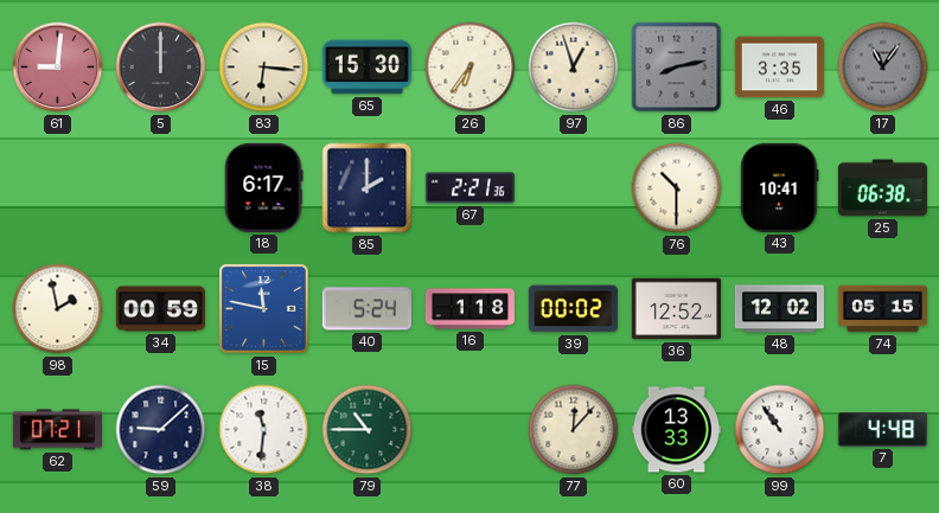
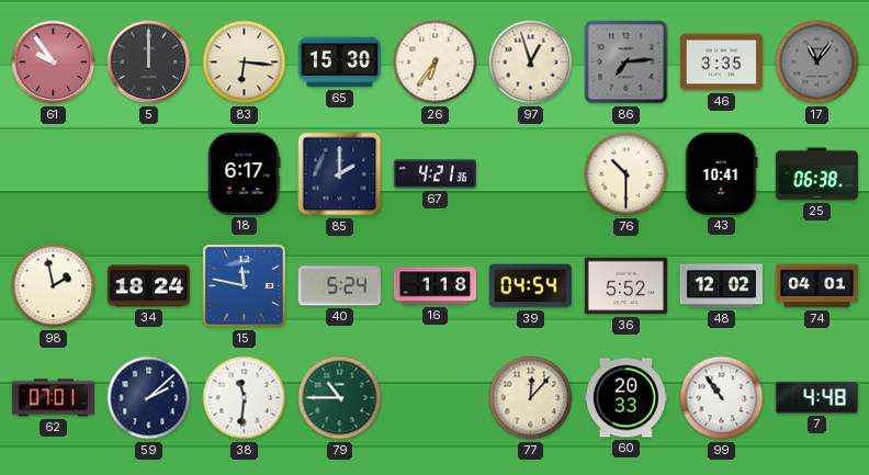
61: 9:01 -> 9:54 (54, 63)
86: 8:13 -> 7:14 (627, 63)
67: 2:21 -> 4:21 (435, 174)
34: 00:59 -> 18:24 (148, 286)
39: 00:02 -> 04:54 (530, 286)
36: 12:52 -> 5:52 (625, 286)
74: 05:15 -> 04:01 (816, 286)
62: 07:21 -> 07:01 (53, 398)
59: 9:08 -> 2:08 (149, 398)
60: 13:33 -> 20:33 (625, 398)
